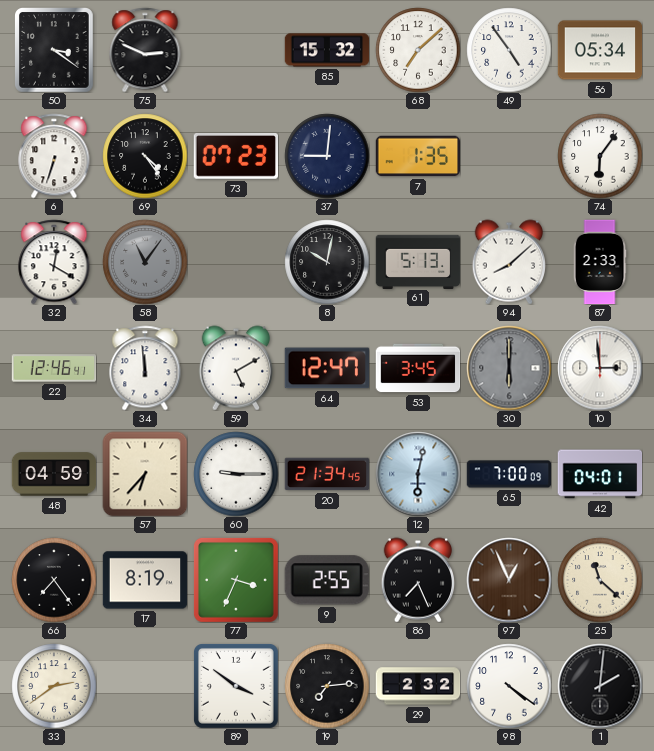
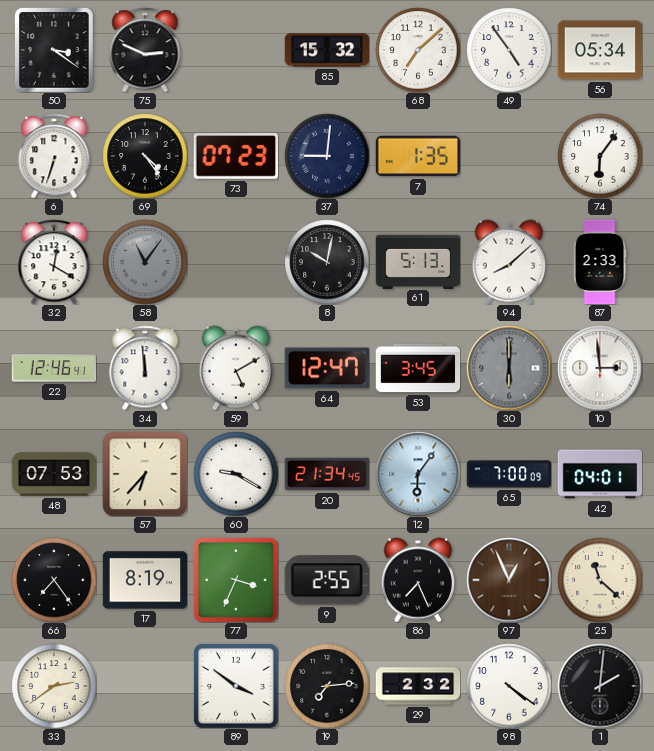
48: 04:59 -> 07:53 (54, 474)
60: 9:15 -> 9:20 (236, 474)
12: 6:02 -> 6:06 (418, 474)
